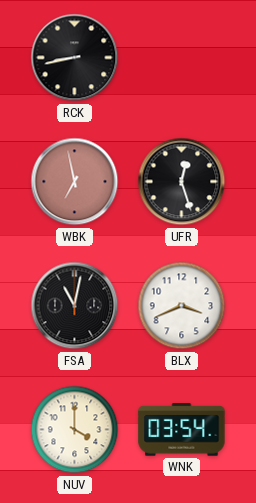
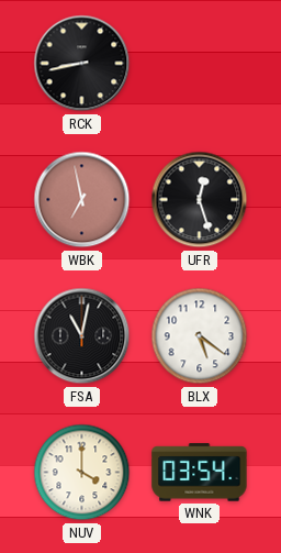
BLX: 3:41 -> 5:21 (200, 336)
